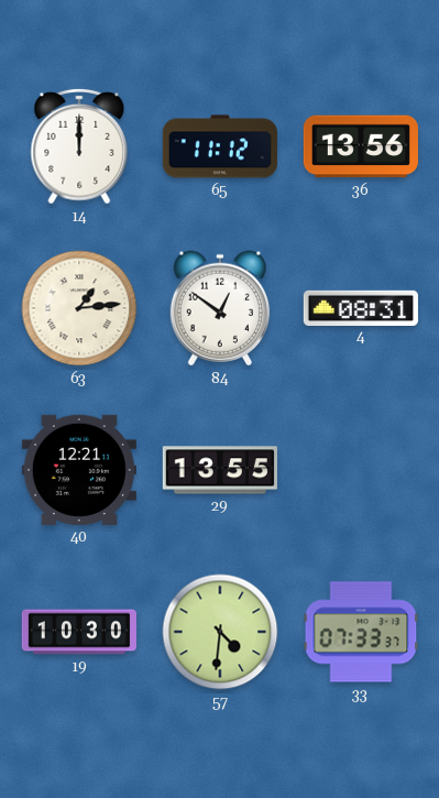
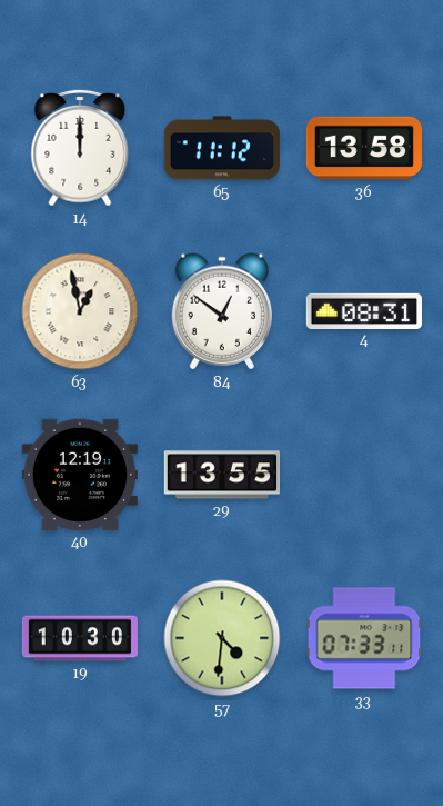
36: 13:56 -> 13:58 (364, 148)
63: 1:14 -> 12:58 (80, 311)
40: 12:21 -> 12:19 (80, 475)
33: 07:33:37 -> 07:33:11 (364, 638)
